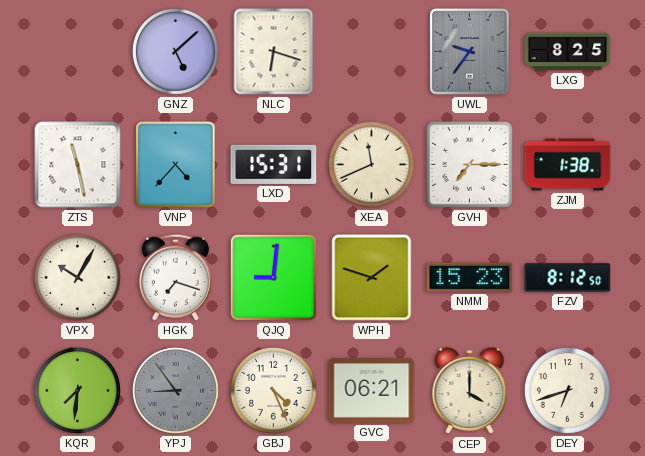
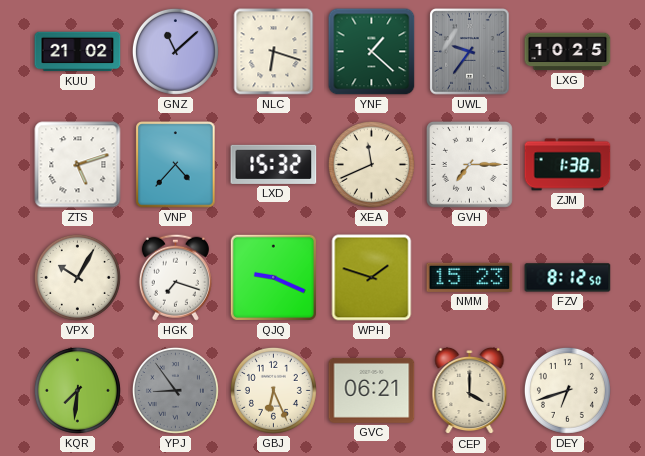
KUU: none -> 21:02 (78, 52)
GNZ: 5:08 -> 11:08 (175, 51)
YNF: none -> 1:22 (372, 52)
LXG: 8:25 -> 10:25 (568, 52)
ZTS: 11:28 -> 5:12 (78, 165)
LXD: 15:31 -> 15:32 (274, 164)
QJQ: 9:01 -> 9:19 (273, 277)
GBJ: 4:26 -> 6:26 (273, 390)
